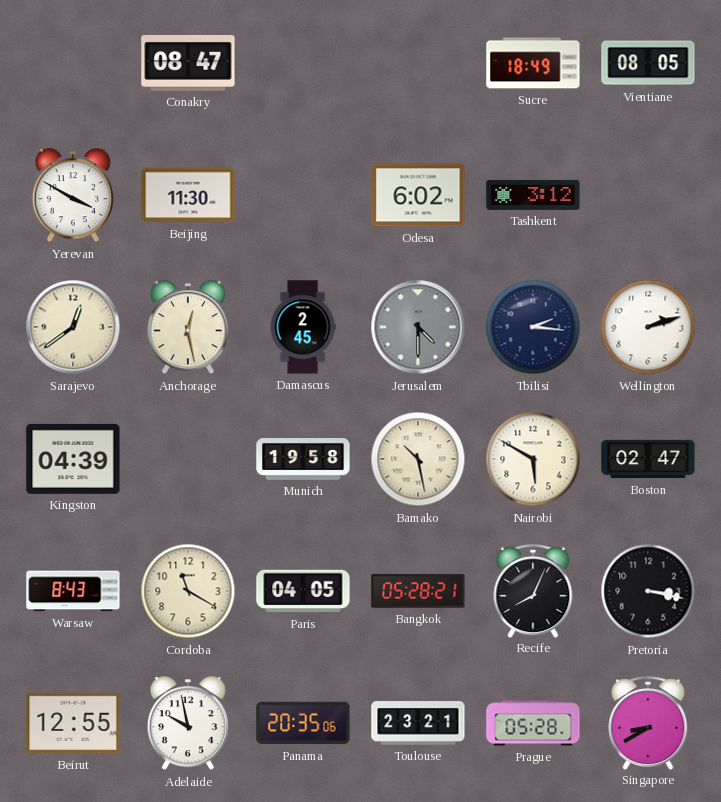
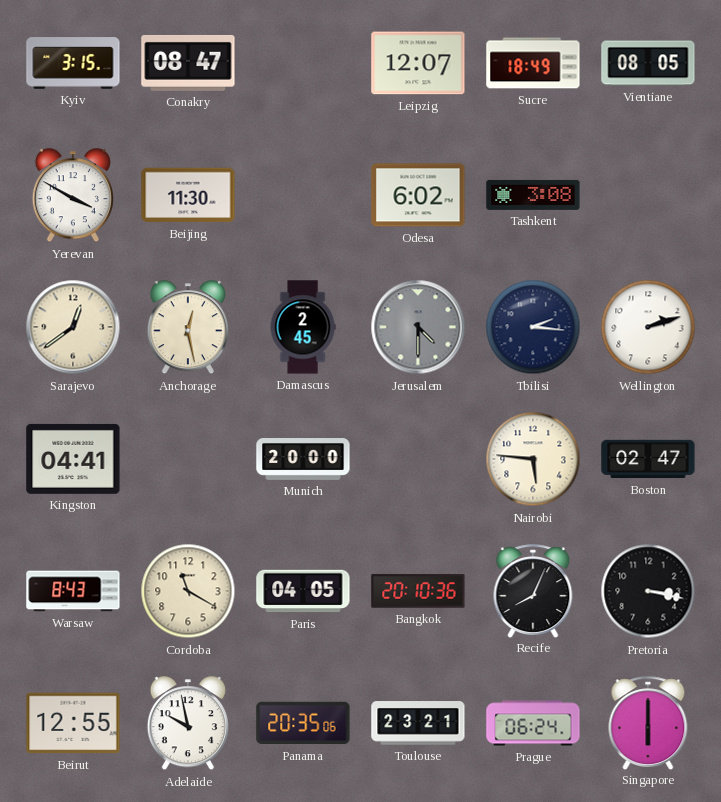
Kyiv: none -> 3:15 (73, 63)
Leipzig: none -> 12:07 (418, 63)
Tashkent: 3:12 -> 3:08 (533, 195)
Kingston: 04:39 -> 04:41 (73, 459)
Munich: 19:58 -> 20:00 (303, 460)
Bamako: 10:28 -> none (418, 459)
Nairobi: 5:50 -> 5:46 (533, 459)
Bangkok: 05:28 -> 20:10 (418, 591)
Prague: 05:28 -> 06:24 (533, 723)
Singapore: 8:40 -> 6:00 (648, 723)
